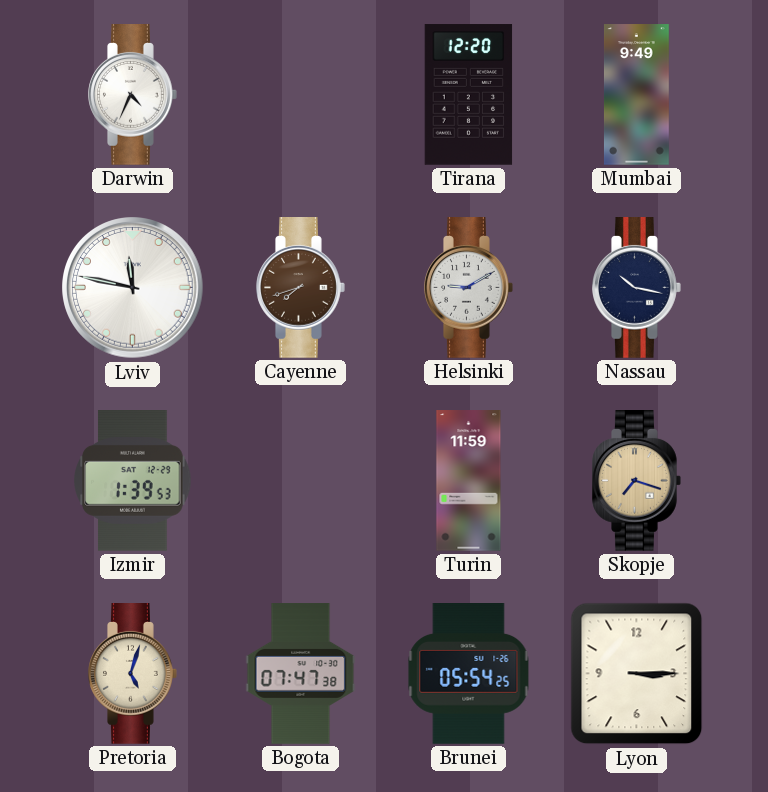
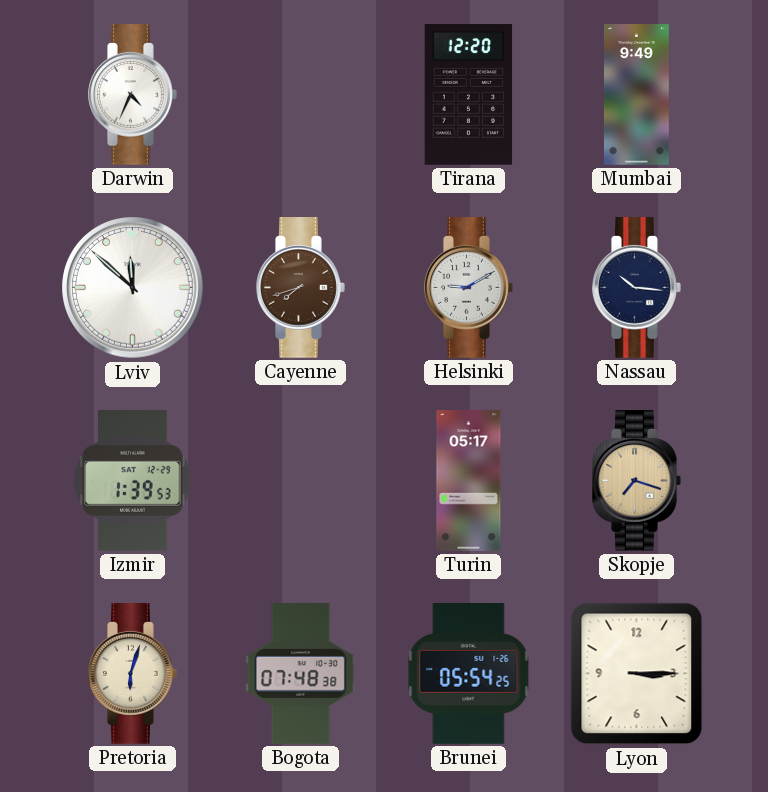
Lviv: 11:47 -> 11:52 (133, 288)
Nassau: 10:17 -> 10:16 (637, 288)
Turin: 11:59 -> 05:17 (469, 481)
Pretoria: 5:03 -> 6:03 (133, 674)
Bogota: 07:47 -> 07:48 (301, 674)
